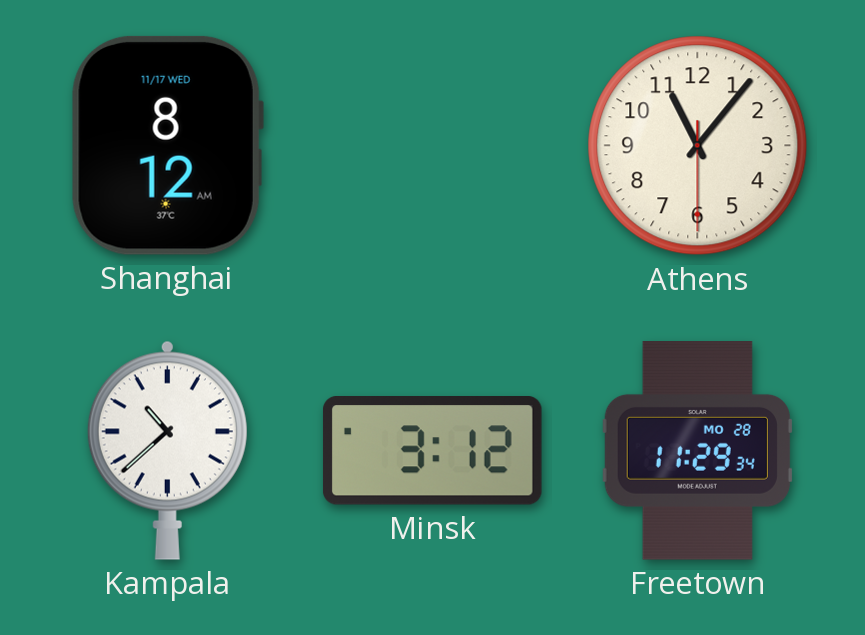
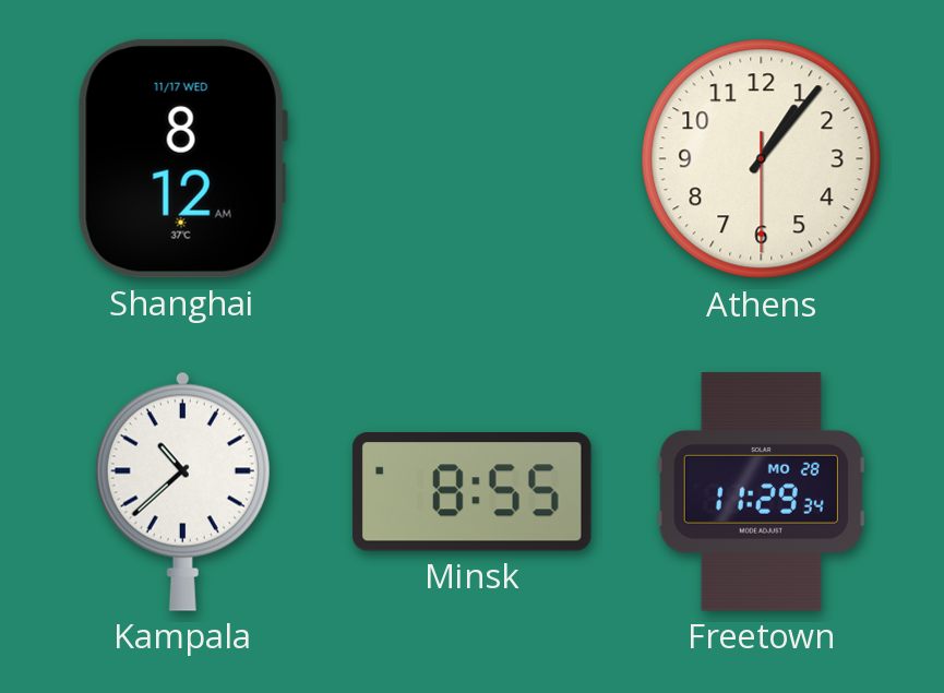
Athens: 11:06 -> 1:06 (762, 159)
Minsk: 3:12 -> 8:55 (471, 492)
